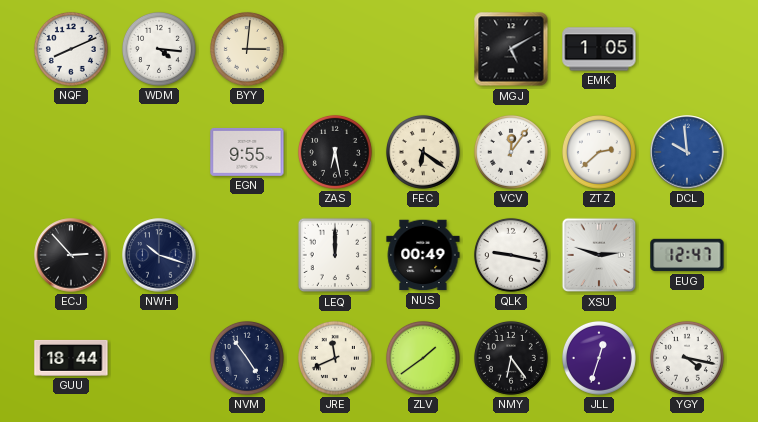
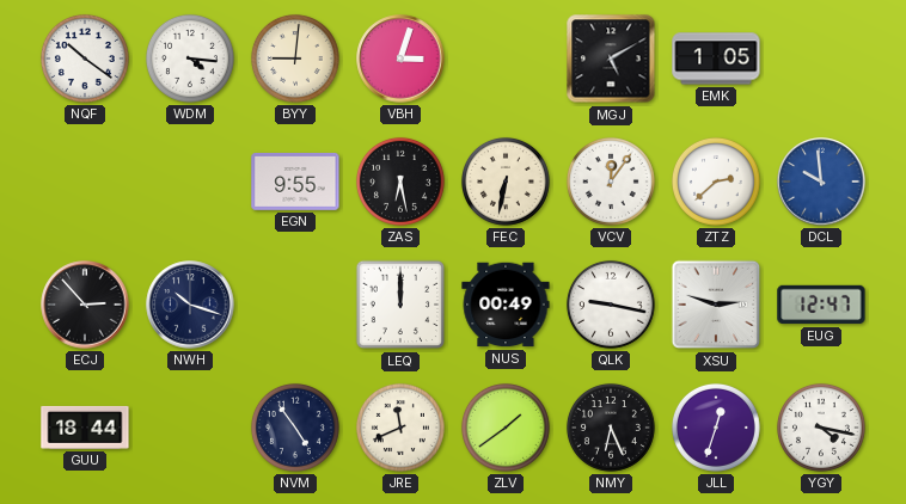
NQF: 8:11 -> 10:21 (85, 59)
BYY: 3:01 -> 9:01 (295, 59)
VBH: none -> 3:03 (400, 59)
FEC: 6:21 -> 6:32 (506, 182)
NMY: 6:24 -> 6:26 (611, 428)
